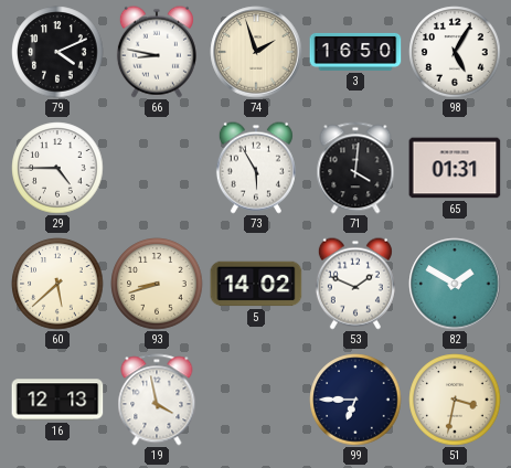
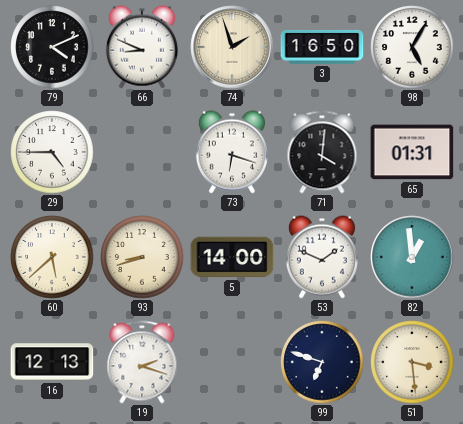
66: 8:47 -> 8:49 (142, 47)
73: 5:55 -> 6:18 (232, 152)
5: 14:02 -> 14:00 (232, 257)
82: 1:50 -> 12:59 (412, 257)
19: 3:58 -> 2:18 (142, 362)
99: 6:45 -> 6:48 (322, 362)
51: 3:32 -> 3:29 (412, 362)
